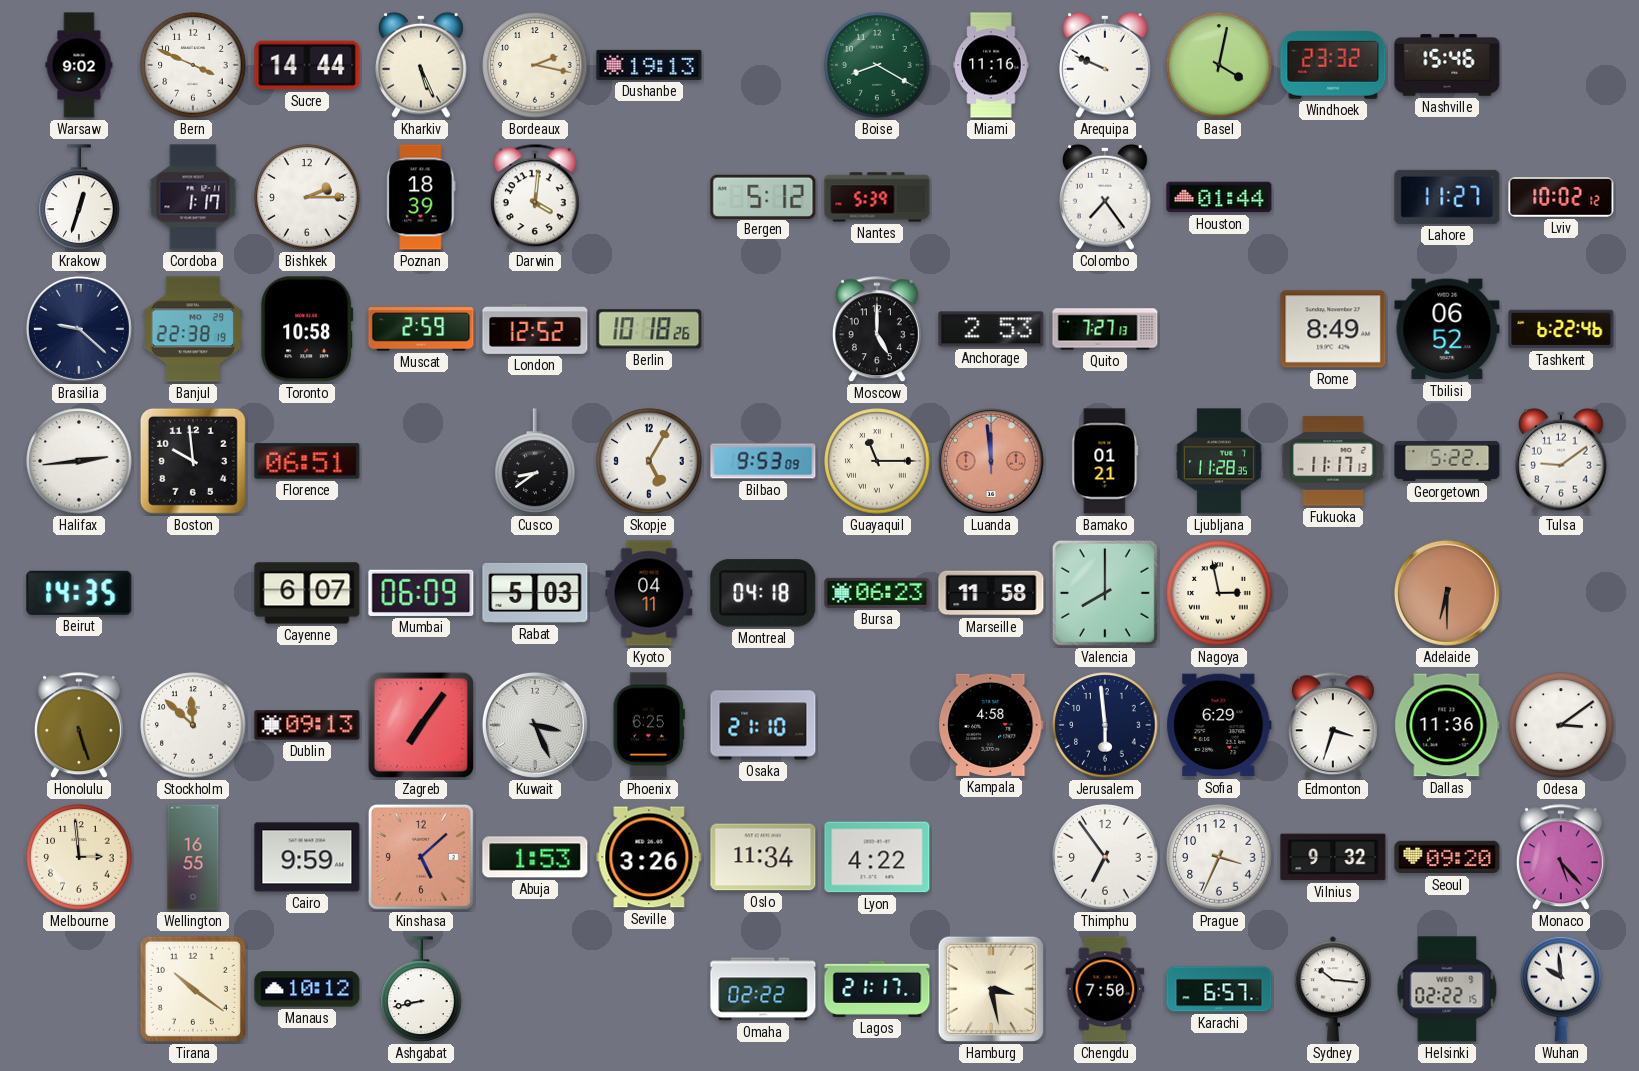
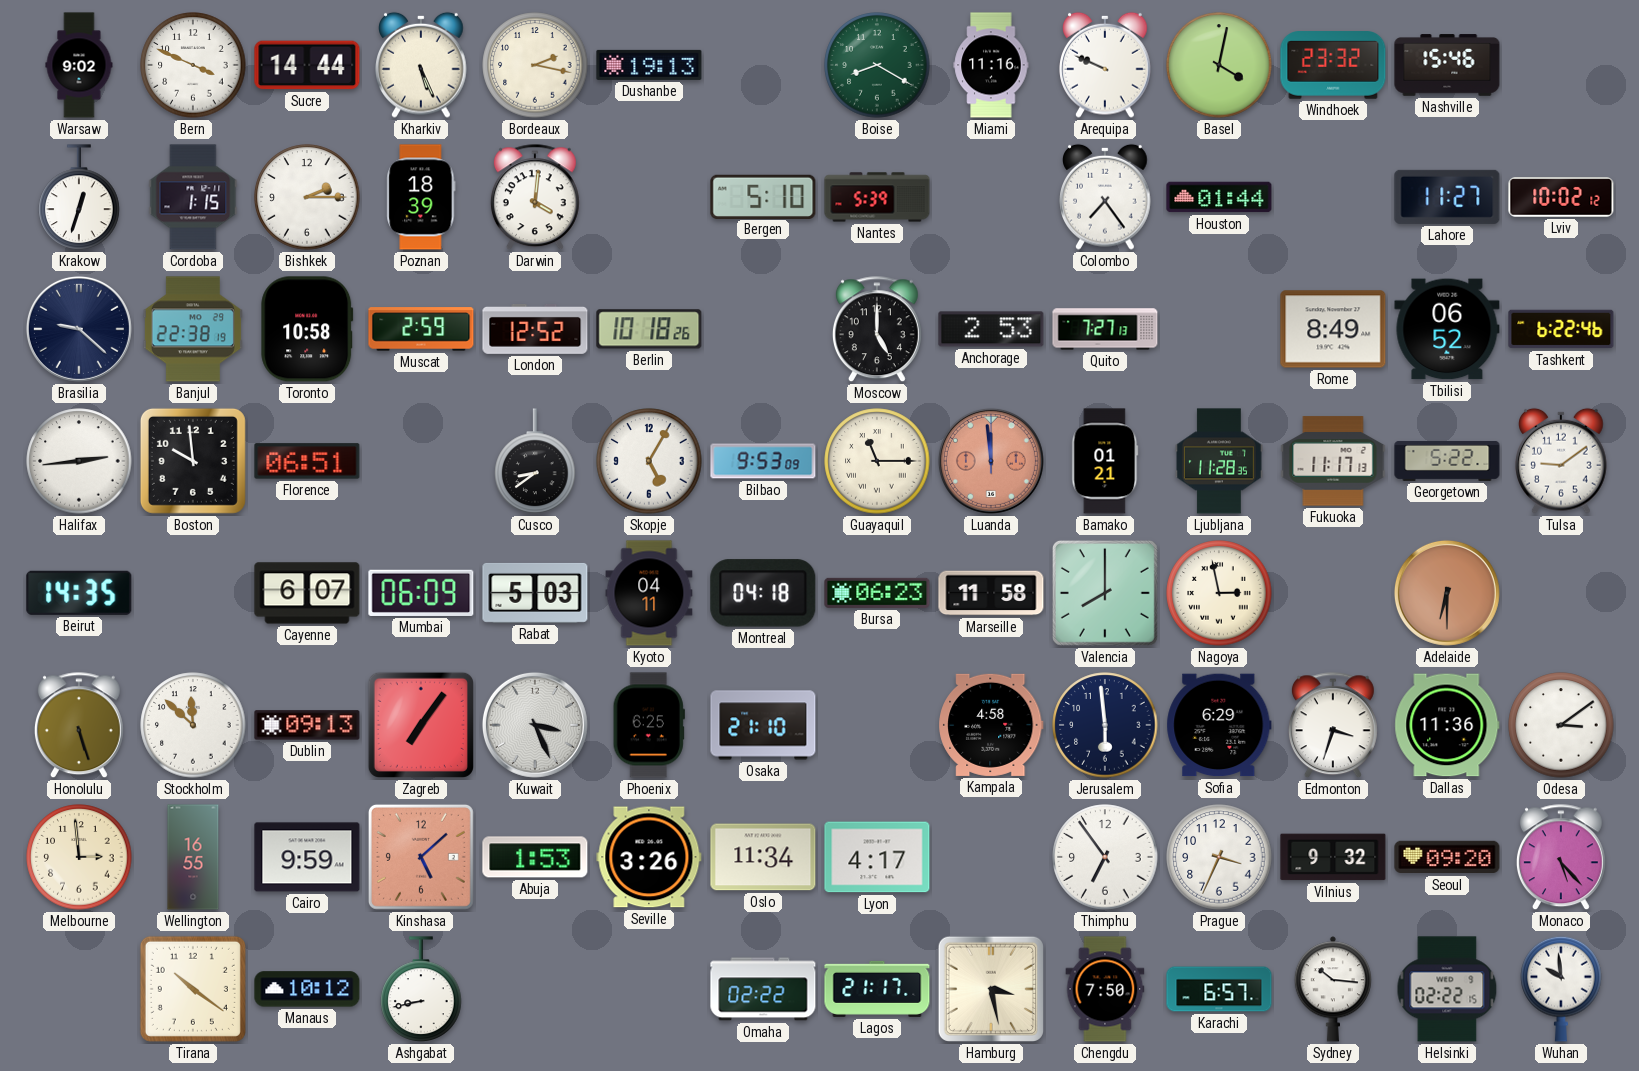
Cordoba: 1:17 -> 1:15 (193, 197)
Bergen: 5:12 -> 5:10 (763, 196)
Lyon: 4:22 -> 4:17 (877, 857)
